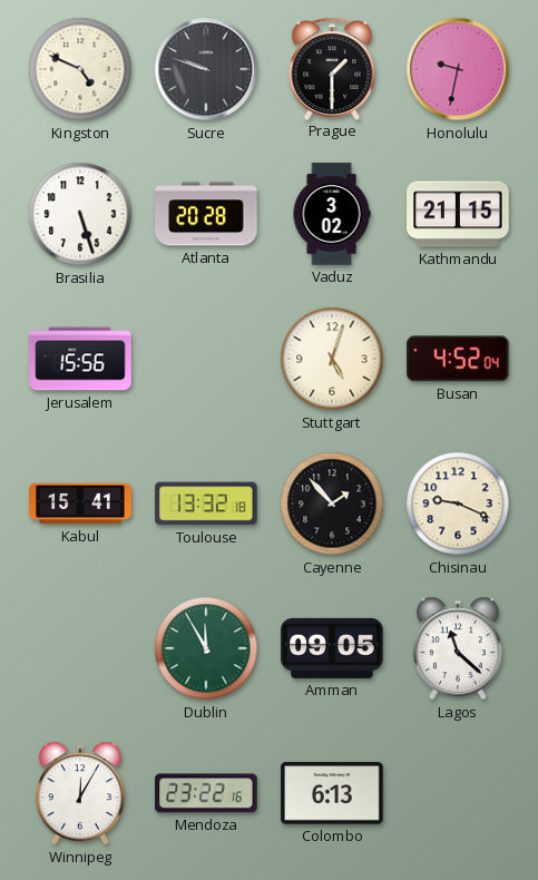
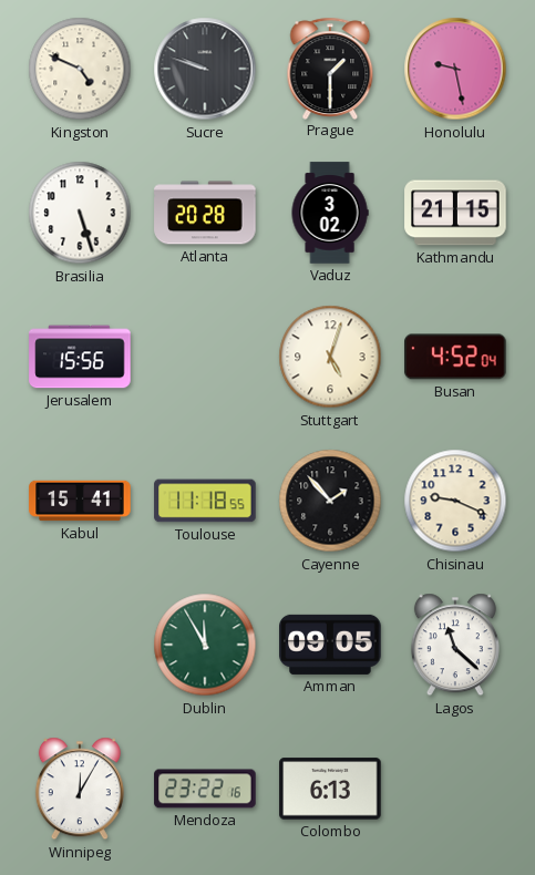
Honolulu: 9:32 -> 9:28 (455, 69)
Toulouse: 13:32 -> 11:18 (205, 501)
